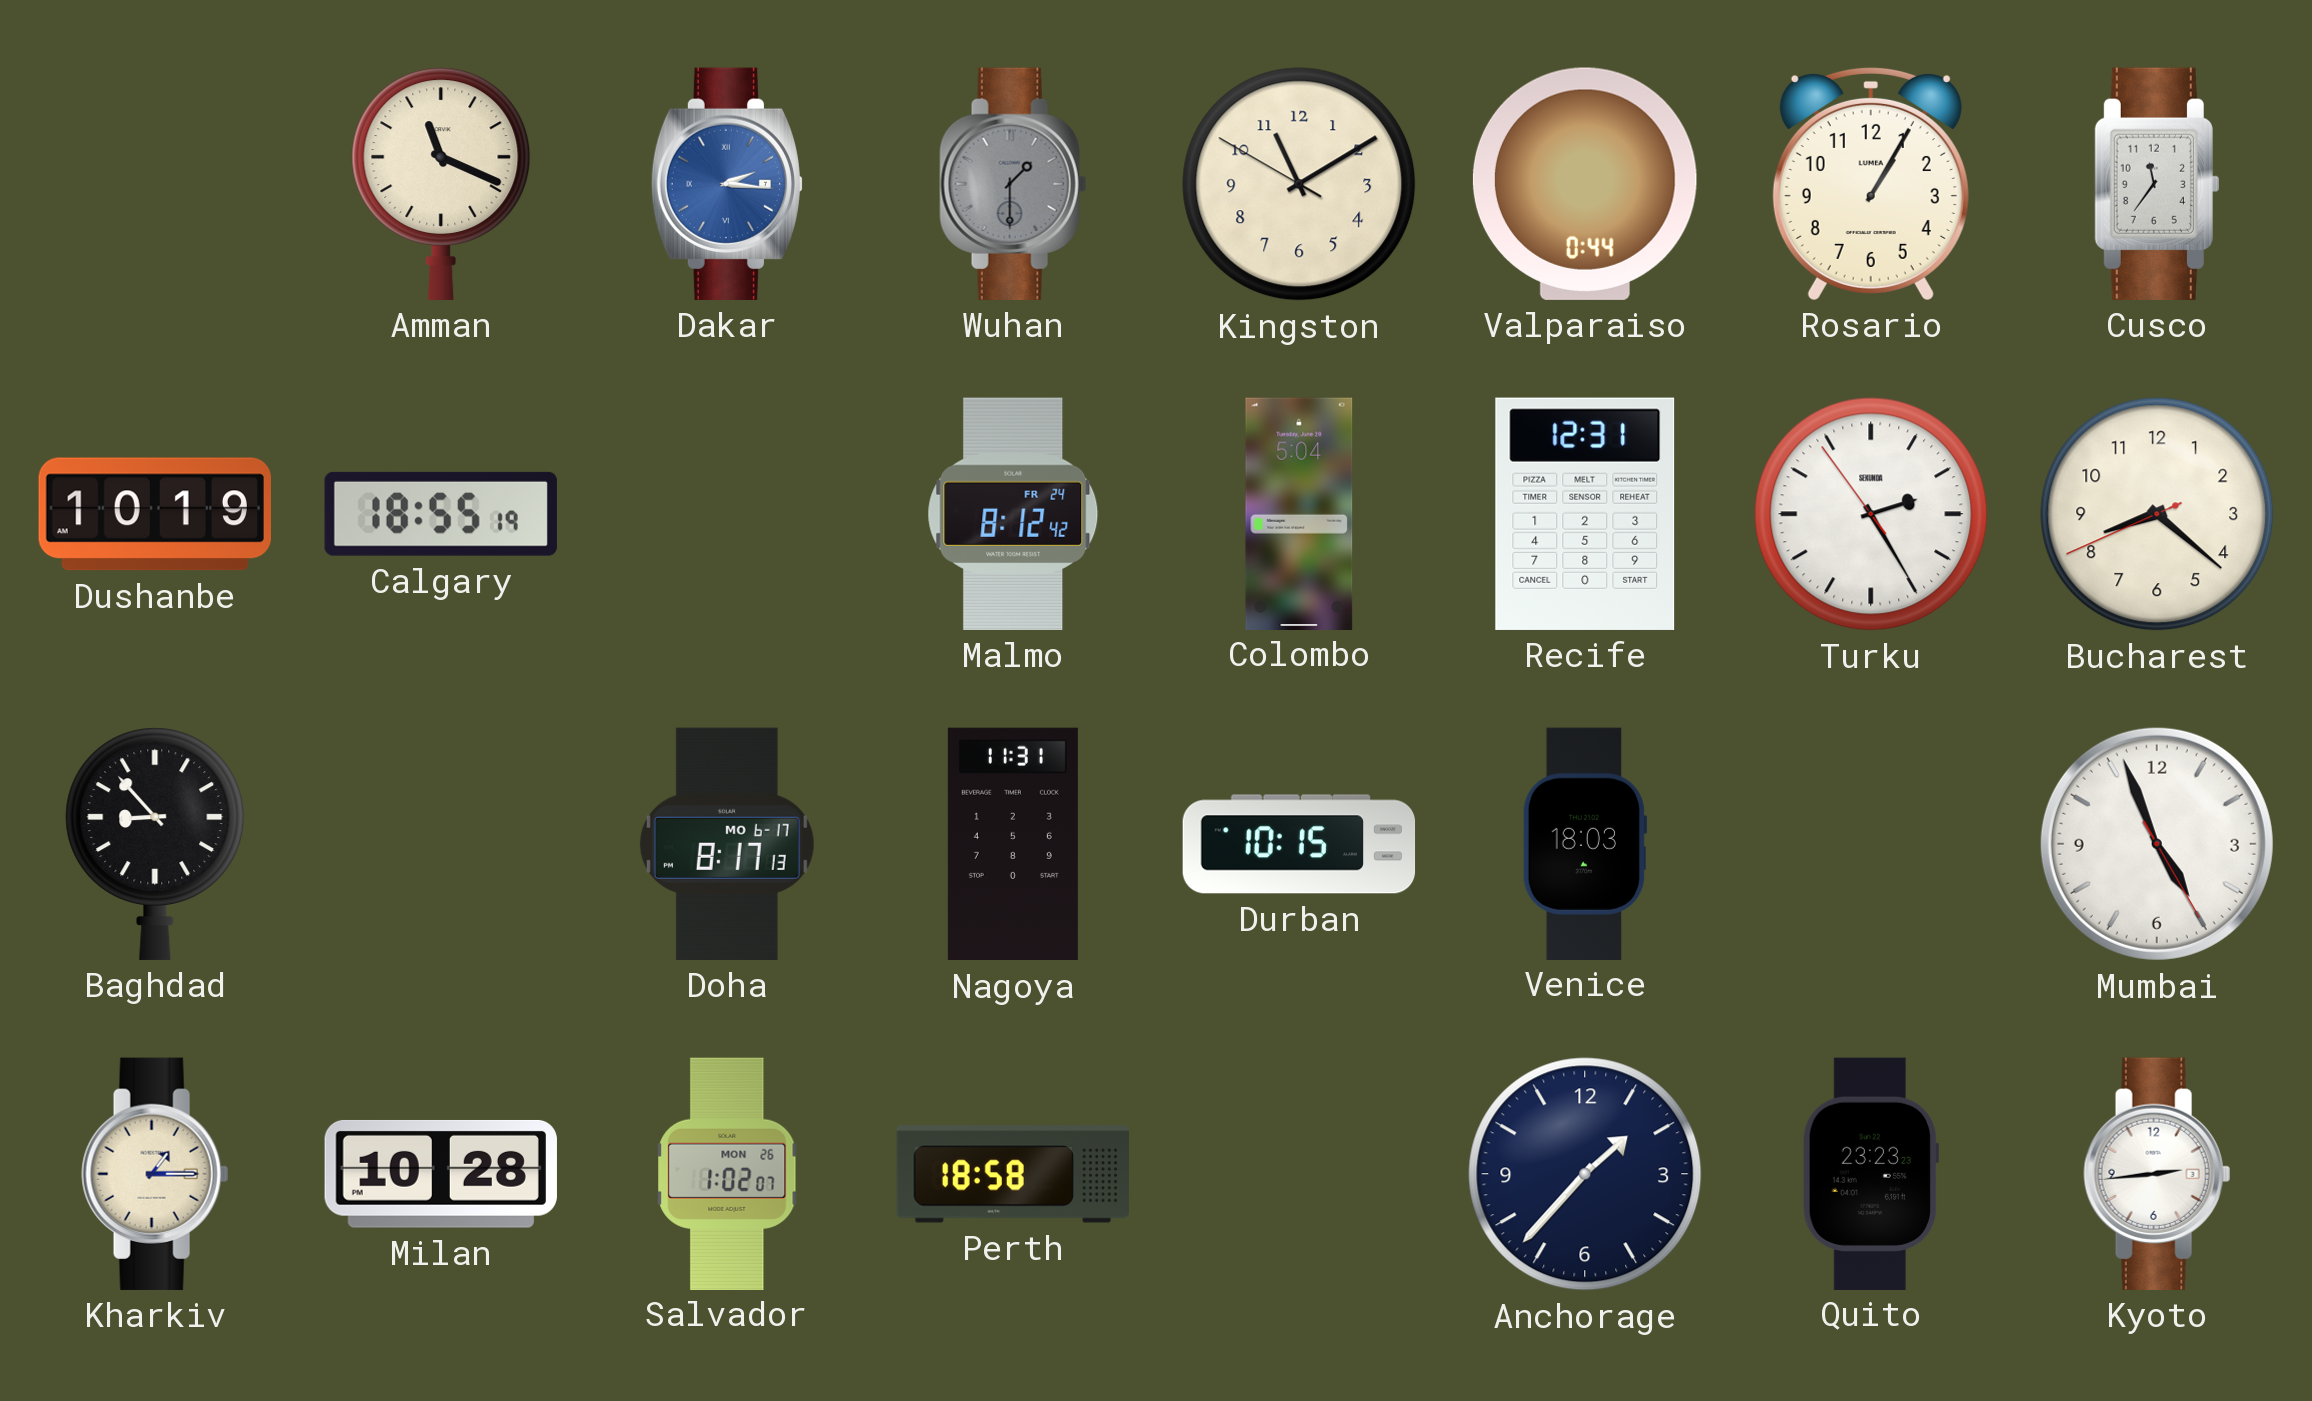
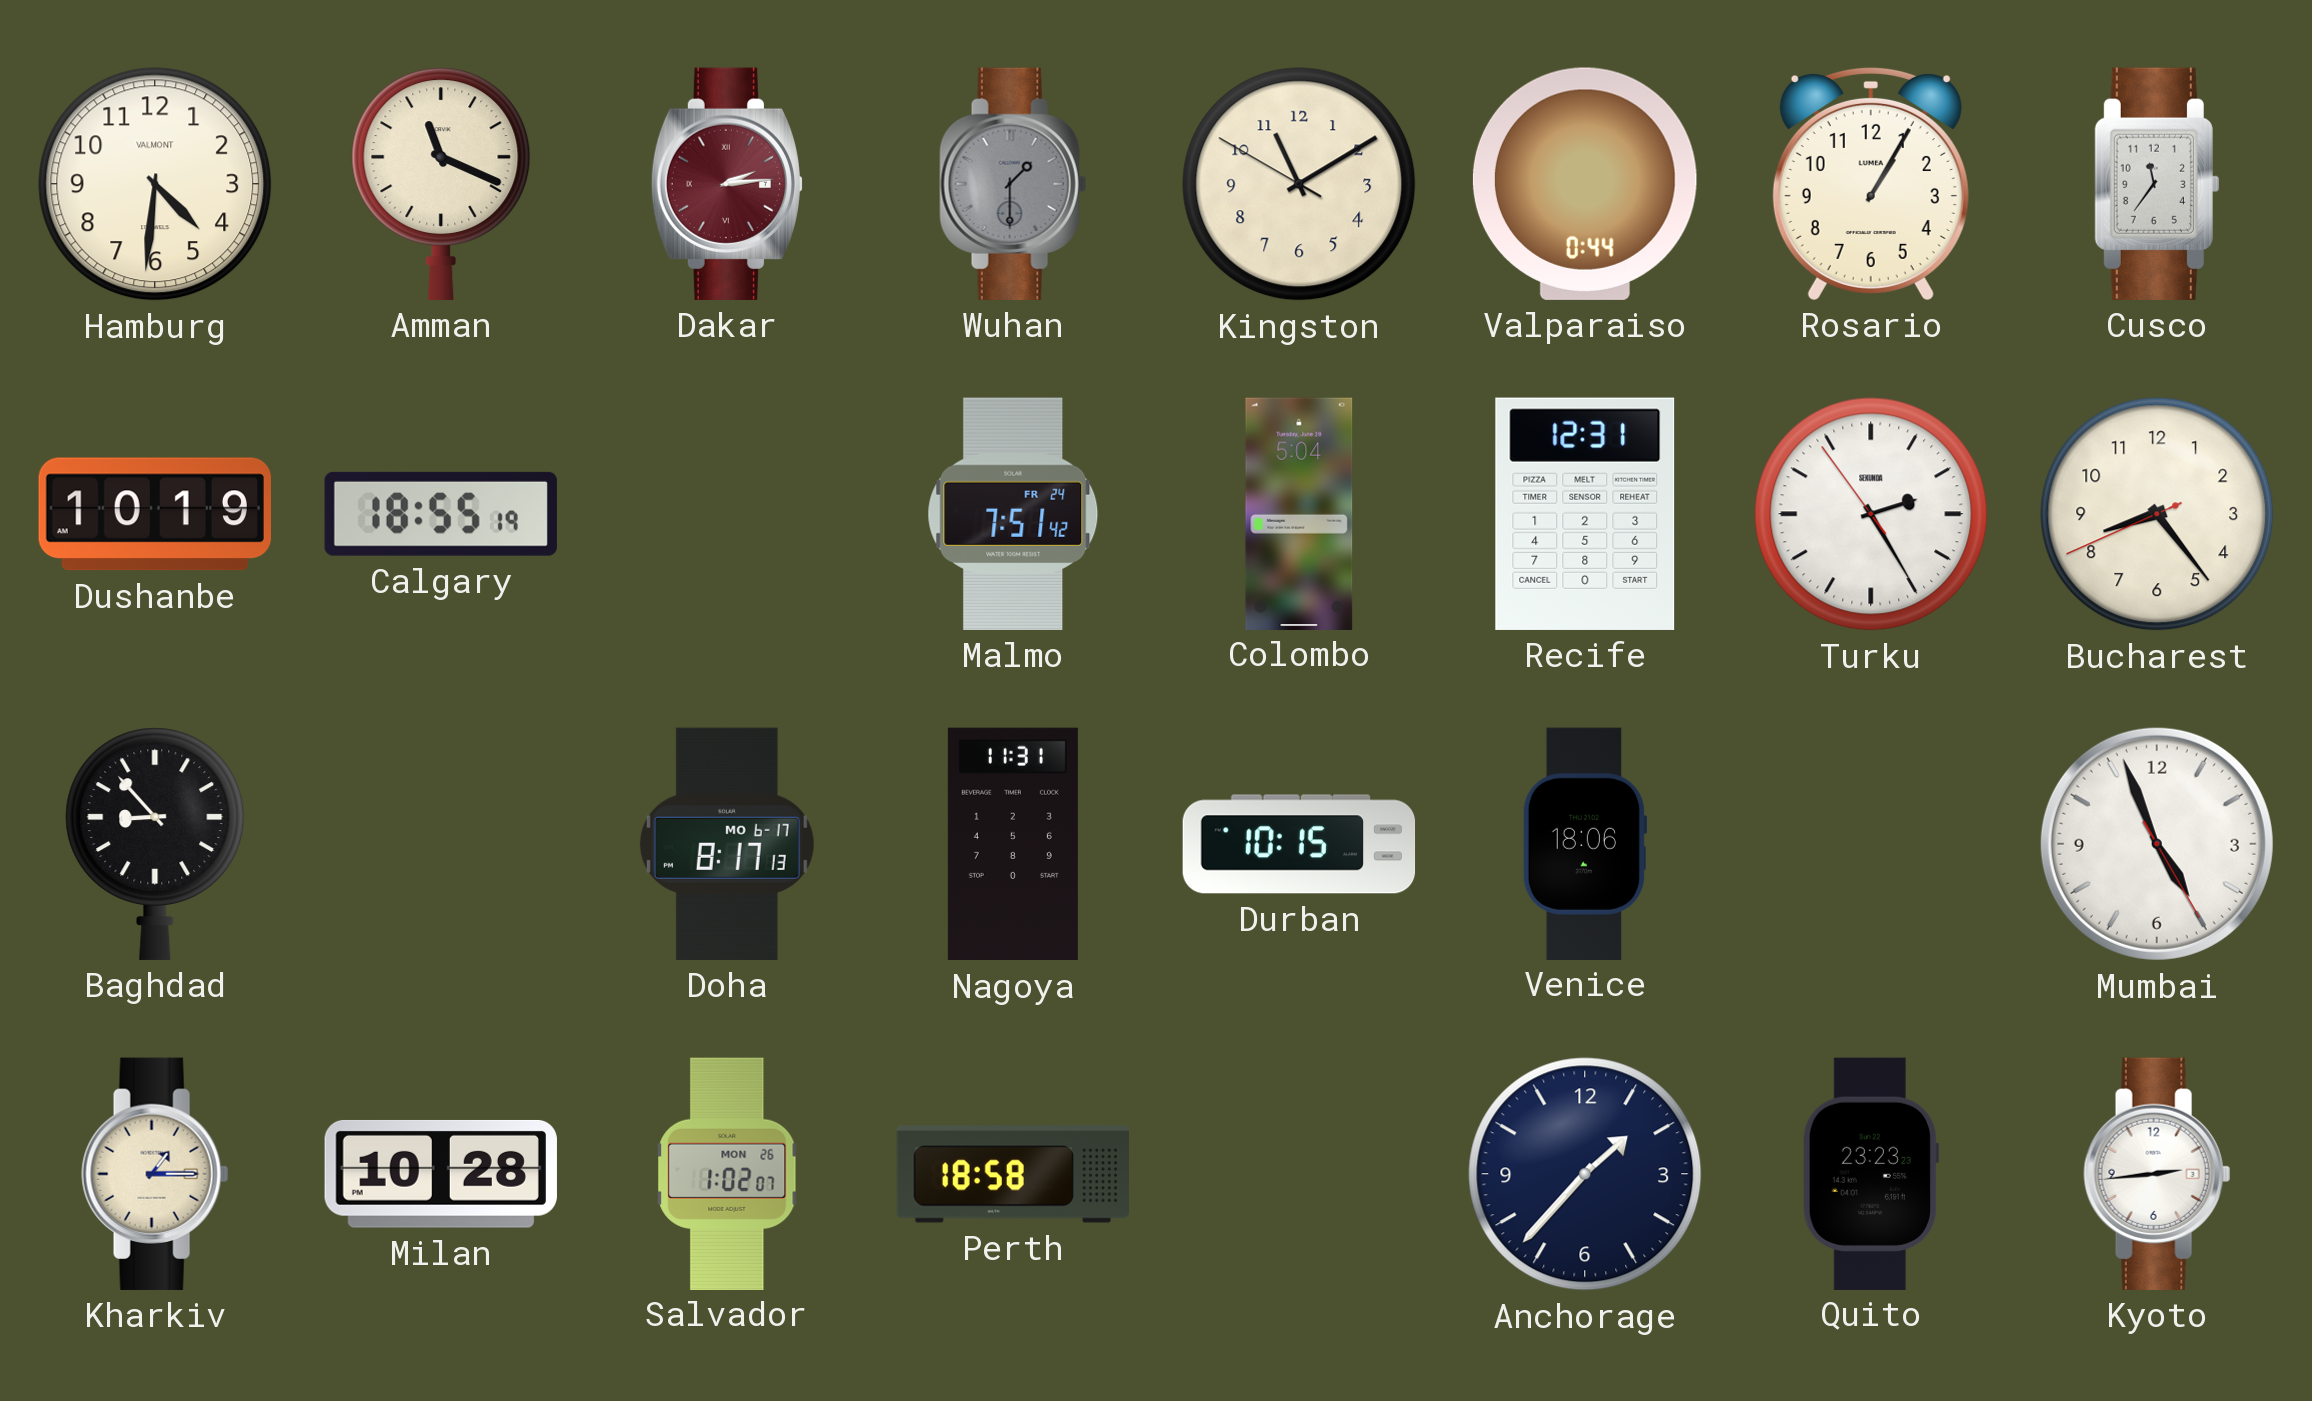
Hamburg: none -> 4:31 (155, 184)
Dakar: 2:16 -> 2:14 (726, 184)
Dakar dial: blue -> burgundy (726, 184)
Malmo: 8:12 -> 7:51 (1013, 514)
Bucharest: 8:21 -> 8:23 (2157, 514)
Venice: 18:03 -> 18:06 (1585, 843)
